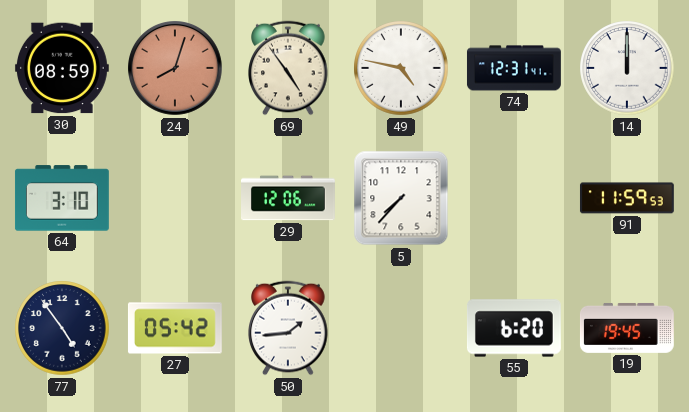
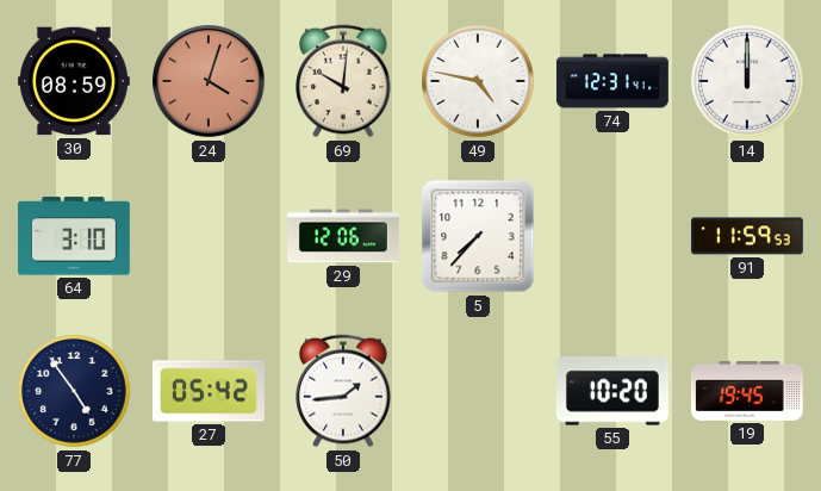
24: 8:03 -> 4:03 (210, 82)
69: 4:54 -> 10:01 (343, 81)
55: 6:20 -> 10:20 (612, 391)
